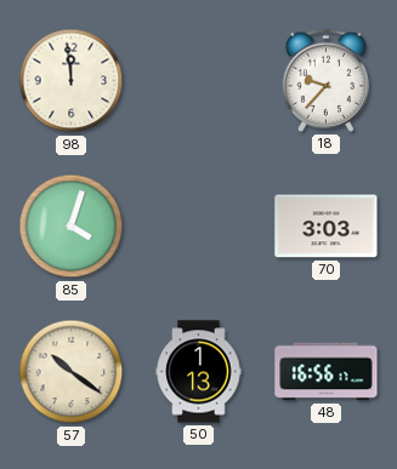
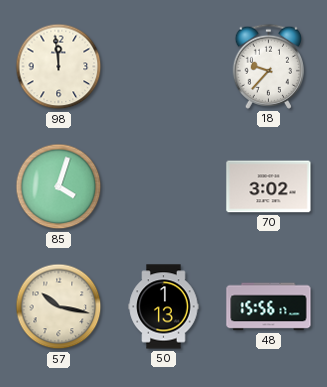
70: 3:03 -> 3:02 (269, 187)
57: 10:21 -> 10:17 (59, 307)
48: 16:56 -> 15:56 (269, 307)
